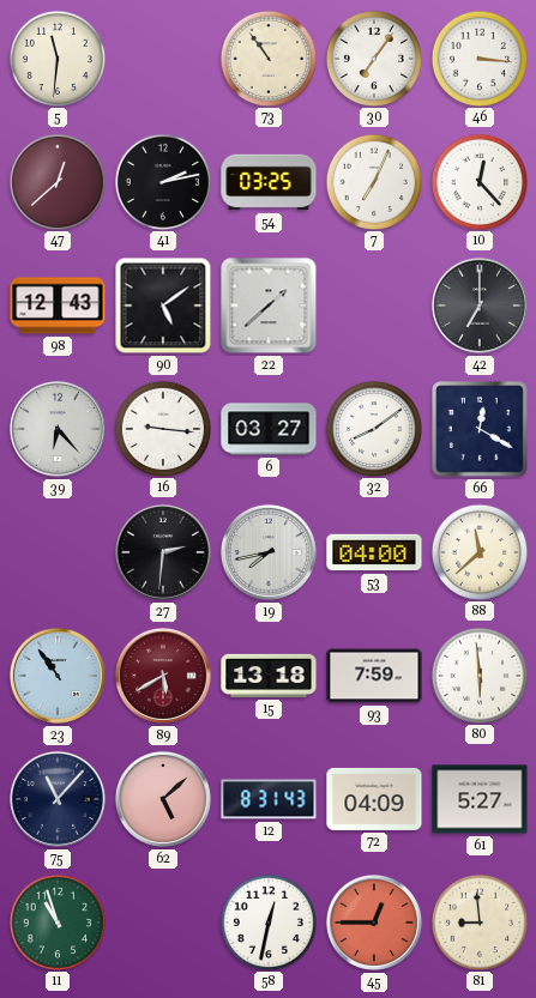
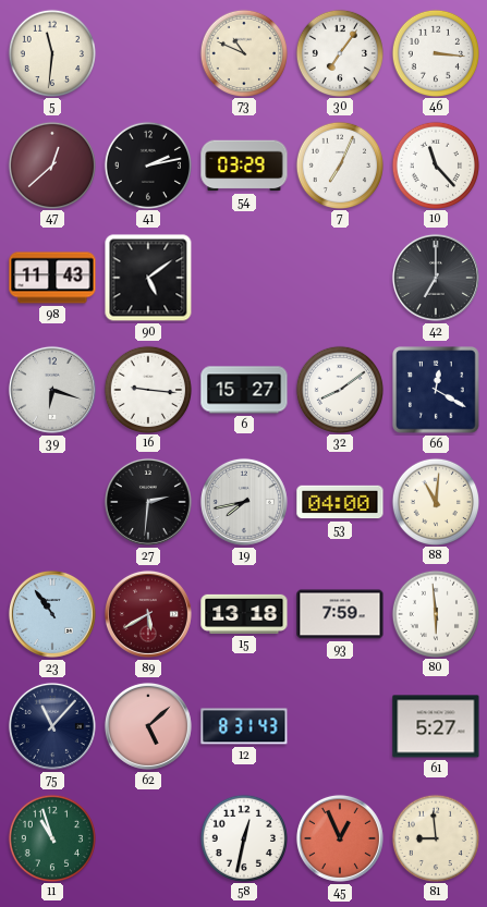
73: 10:54 -> 10:49 (243, 52)
54: 03:25 -> 03:29 (244, 166)
10: 12:23 -> 11:23 (435, 164)
98: 12:43 -> 11:43 (52, 278)
22: 1:38 -> none (269, 306)
39: 6:23 -> 6:18 (52, 390)
6: 03:27 -> 15:27 (244, 390)
88: 11:38 -> 11:01 (435, 501)
72: 04:09 -> none (374, 799)
45: 12:45 -> 12:56 (340, 838)
